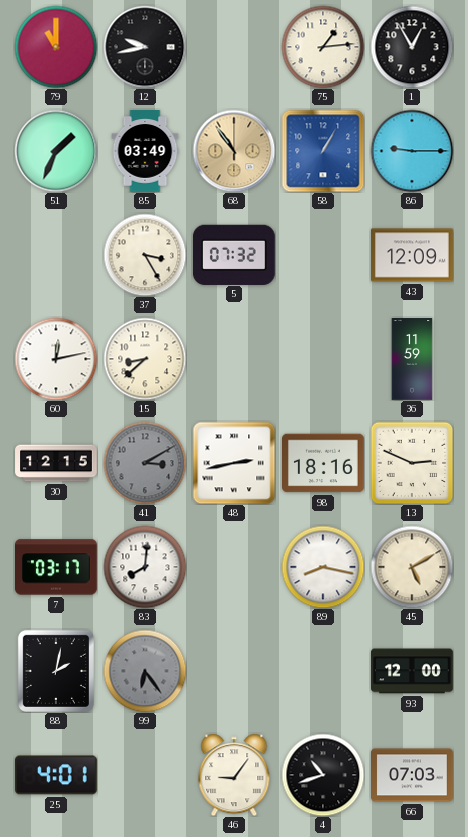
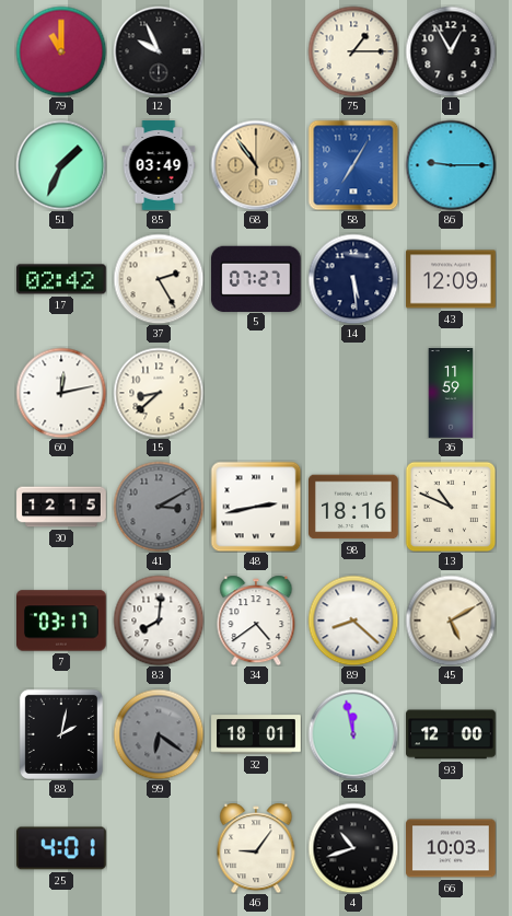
12: 9:43 -> 9:56 (159, 51)
75: 1:14 -> 1:15 (353, 51)
58: 1:05 -> 7:05 (353, 165)
17: none -> 02:42 (62, 279)
37: 3:25 -> 2:25 (159, 279)
5: 07:32 -> 07:27 (256, 278)
14: none -> 5:29 (353, 279)
13: 2:49 -> 10:49 (451, 507)
34: none -> 4:39 (256, 621)
89: 8:17 -> 8:22 (353, 621)
99: 6:24 -> 6:21 (159, 734)
32: none -> 18:01 (256, 734)
54: none -> 11:58 (353, 734)
66: 07:03 -> 10:03 (452, 848)
